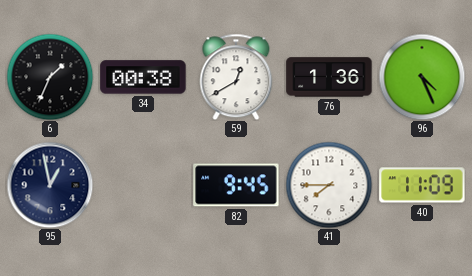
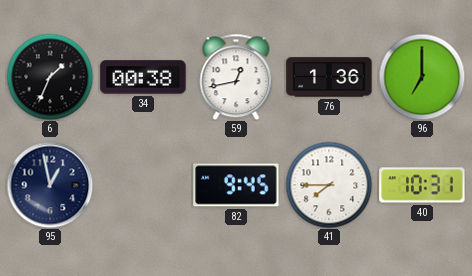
59: 12:40 -> 12:43 (236, 77)
96: 4:26 -> 7:00 (422, 77)
40: 11:09 -> 10:31 (422, 185)
